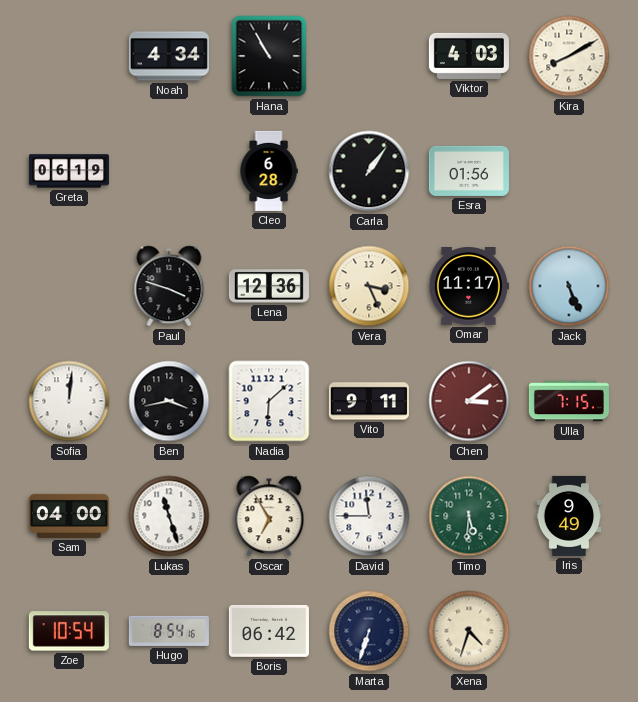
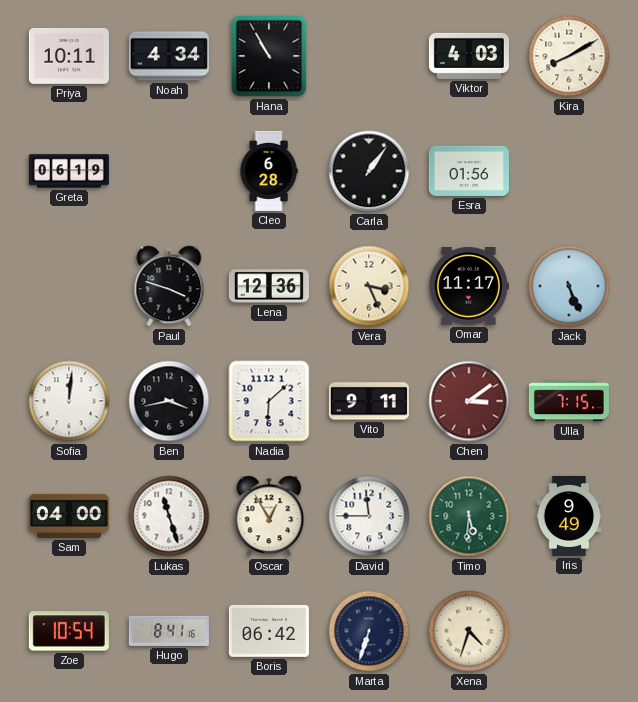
Priya: none -> 10:11 (69, 57)
Oscar: 6:55 -> 12:55 (269, 516)
Hugo: 8:54 -> 8:41 (169, 631)
